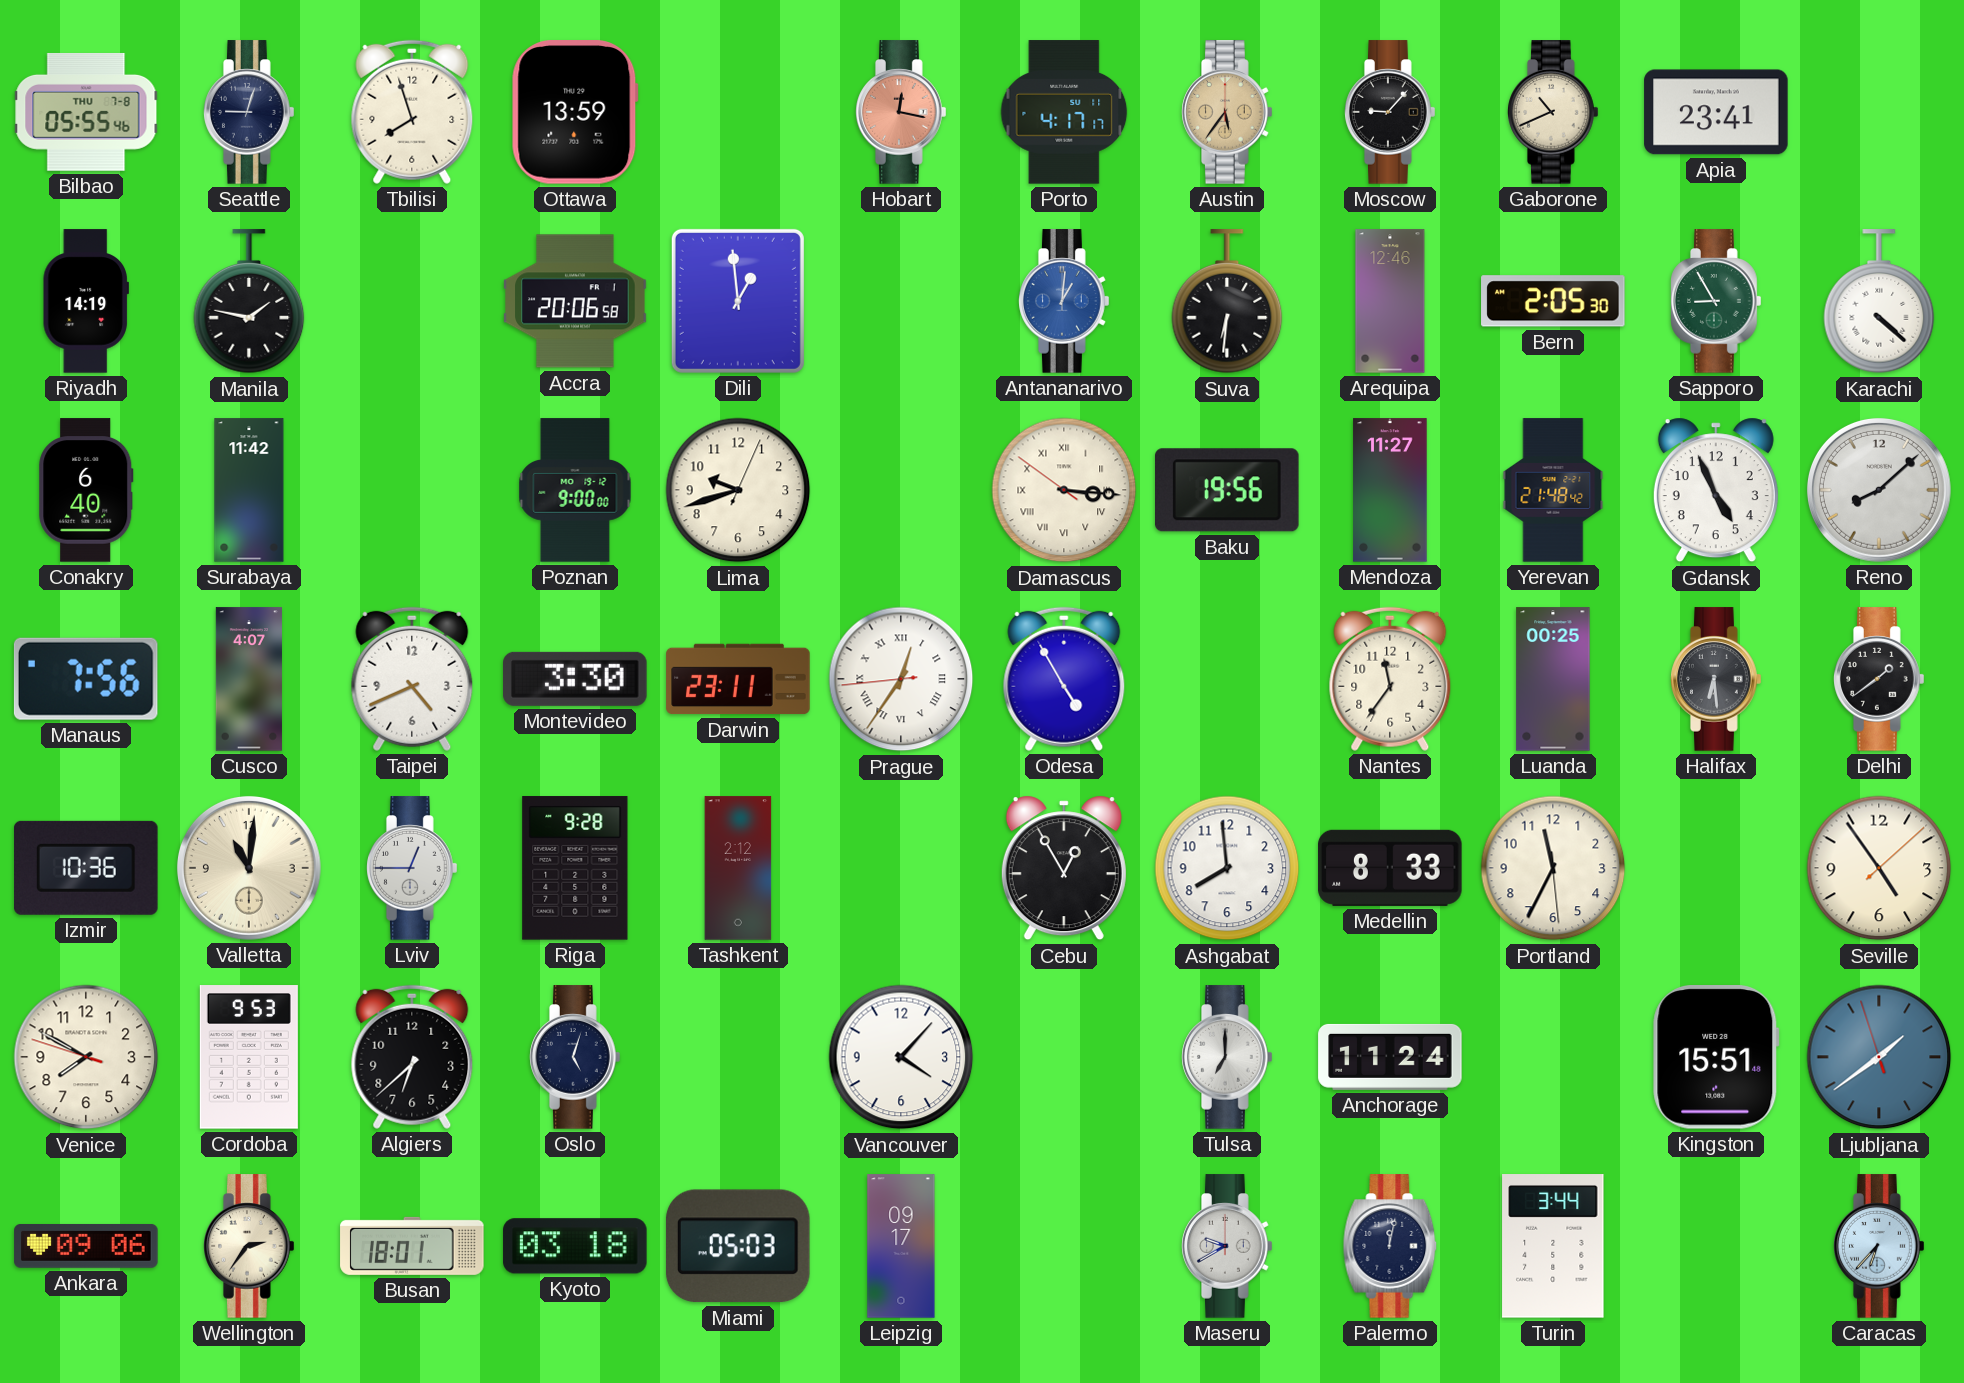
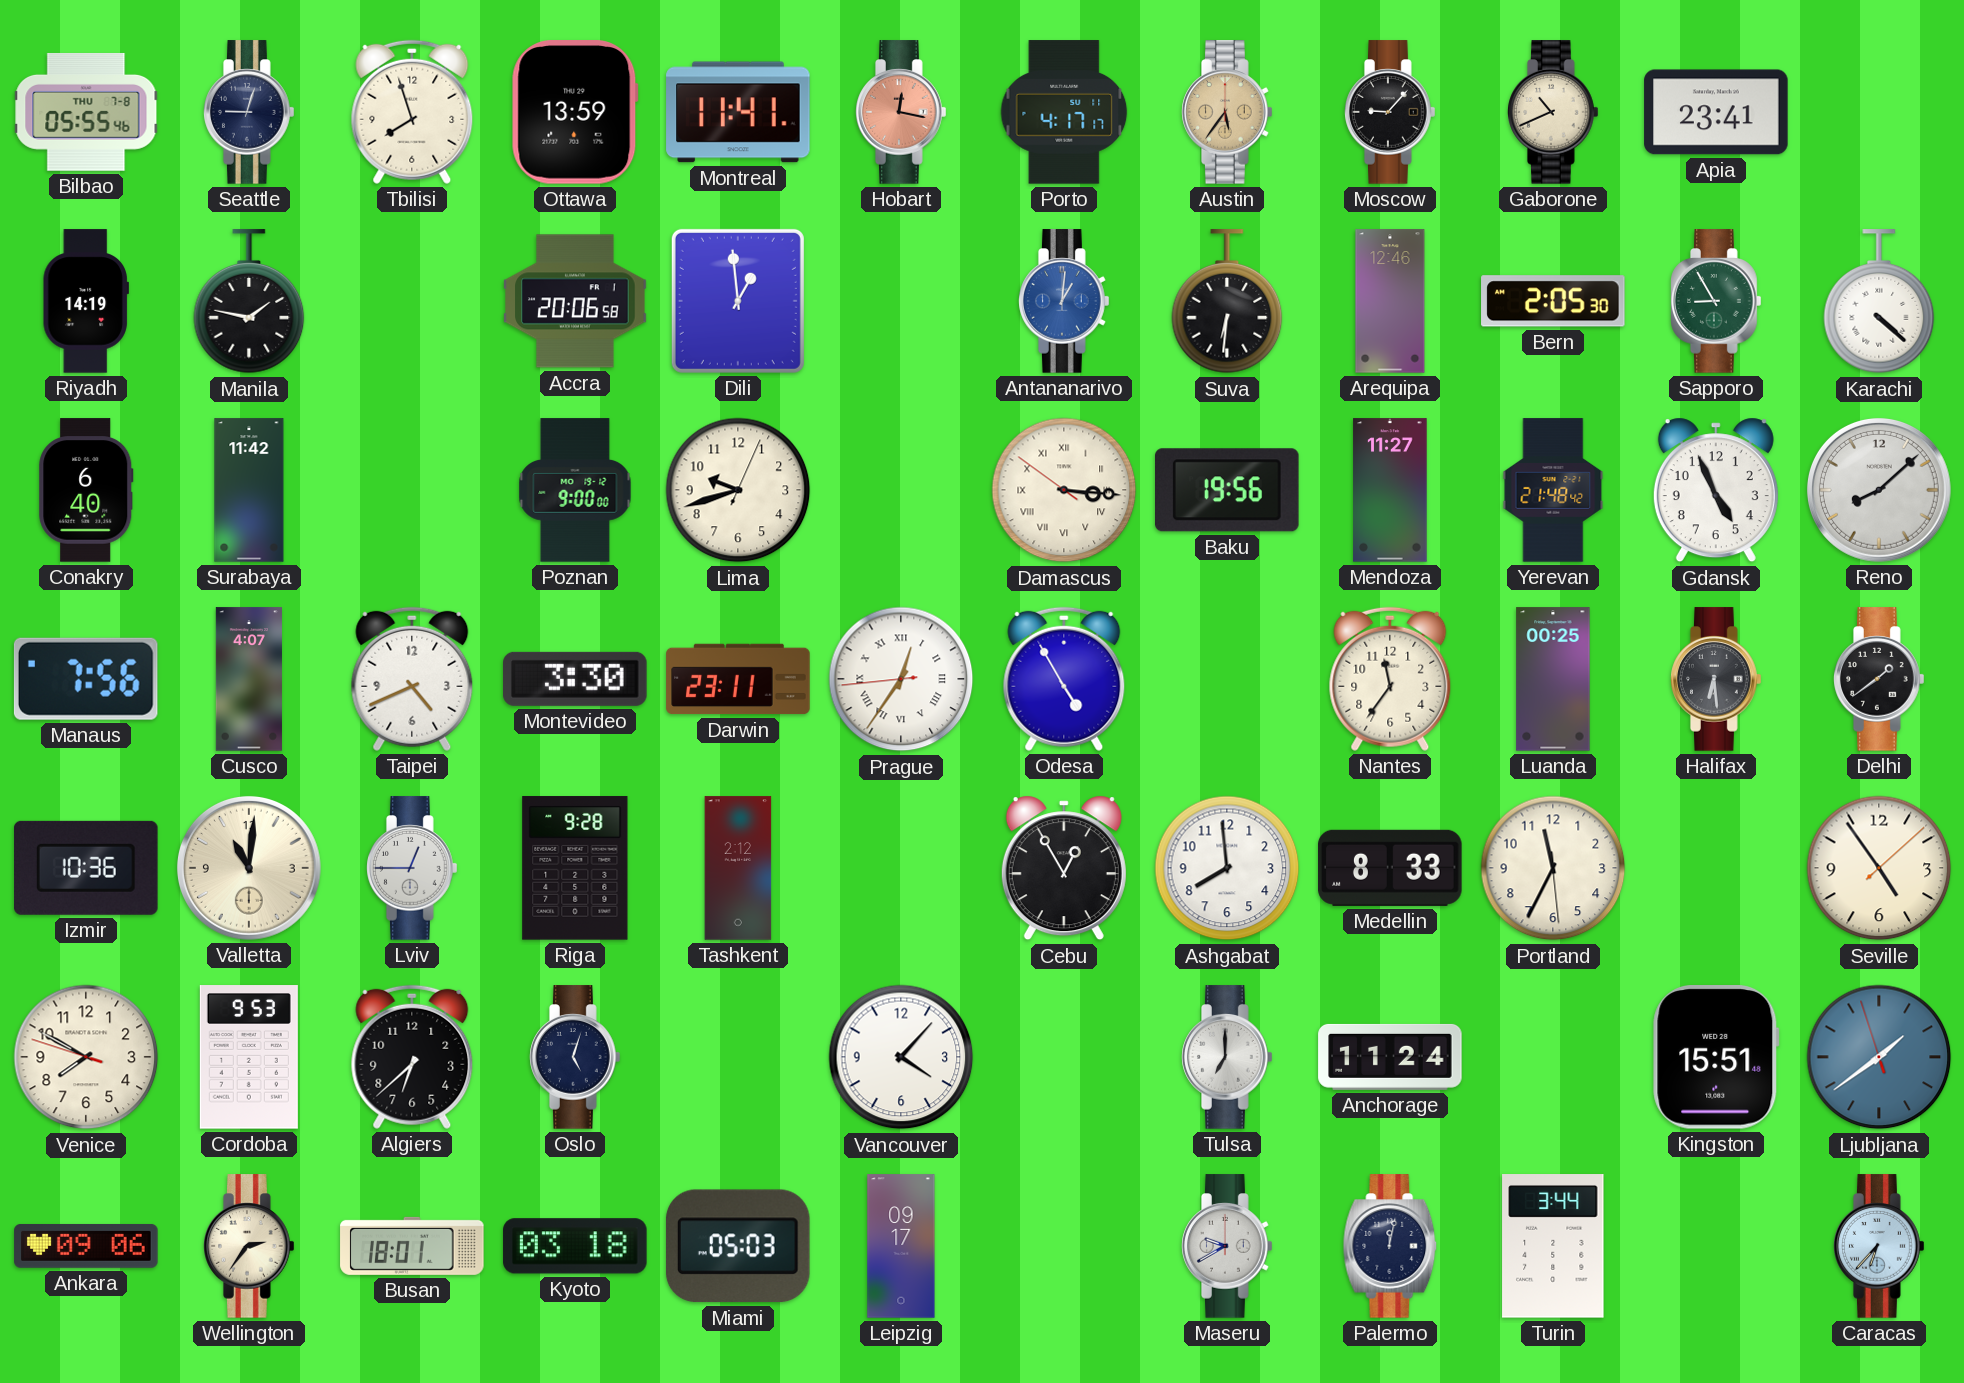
Montreal: none -> 11:41 (738, 112)
